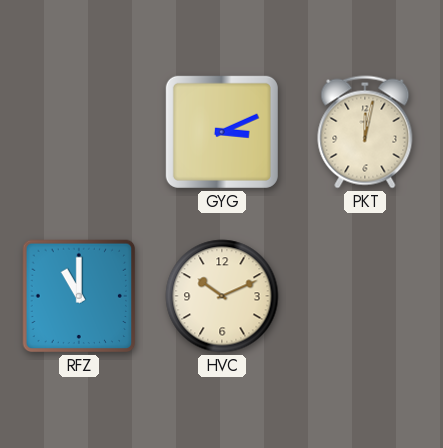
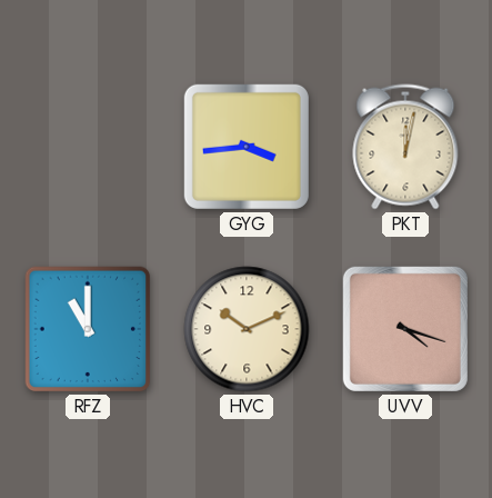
GYG: 3:11 -> 3:44 (247, 147)
UVV: none -> 4:18 (405, 329)
